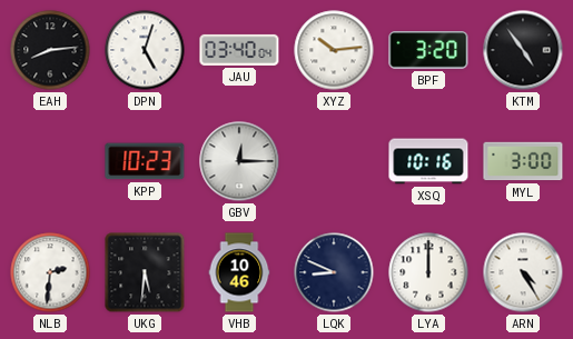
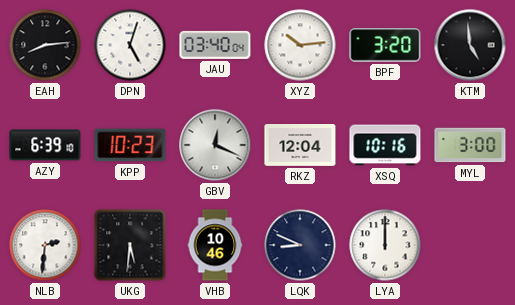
KTM: 4:54 -> 4:59 (470, 45)
AZY: none -> 6:39 (45, 145)
GBV: 12:15 -> 12:19 (215, 145)
RKZ: none -> 12:04 (300, 146)
ARN: 4:25 -> none (523, 272)
